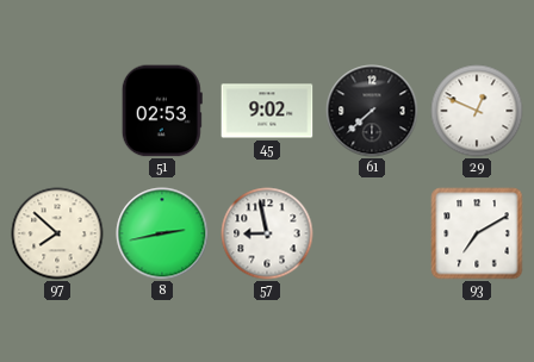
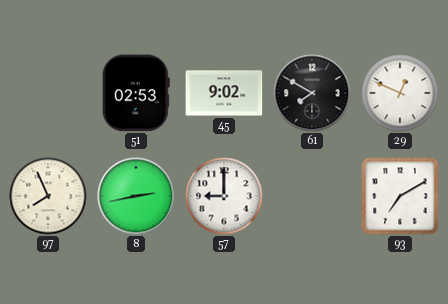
61: 7:38 -> 7:50 (312, 93)
97: 7:52 -> 7:56 (48, 196)
57: 8:58 -> 9:00 (224, 196)
